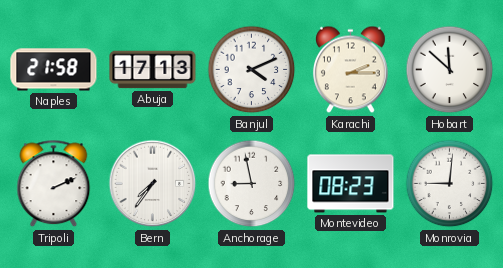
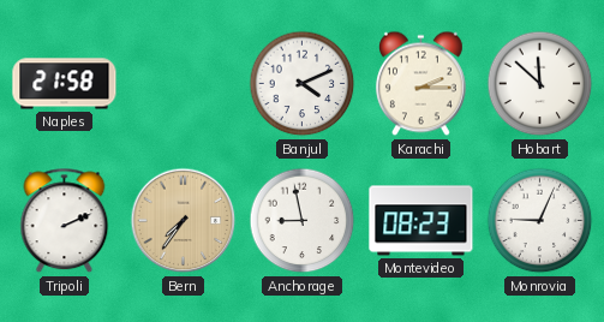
Abuja: 17:13 -> none (153, 70)
Bern dial: white -> champagne (184, 221)
Monrovia: 9:01 -> 9:04 (540, 221)
